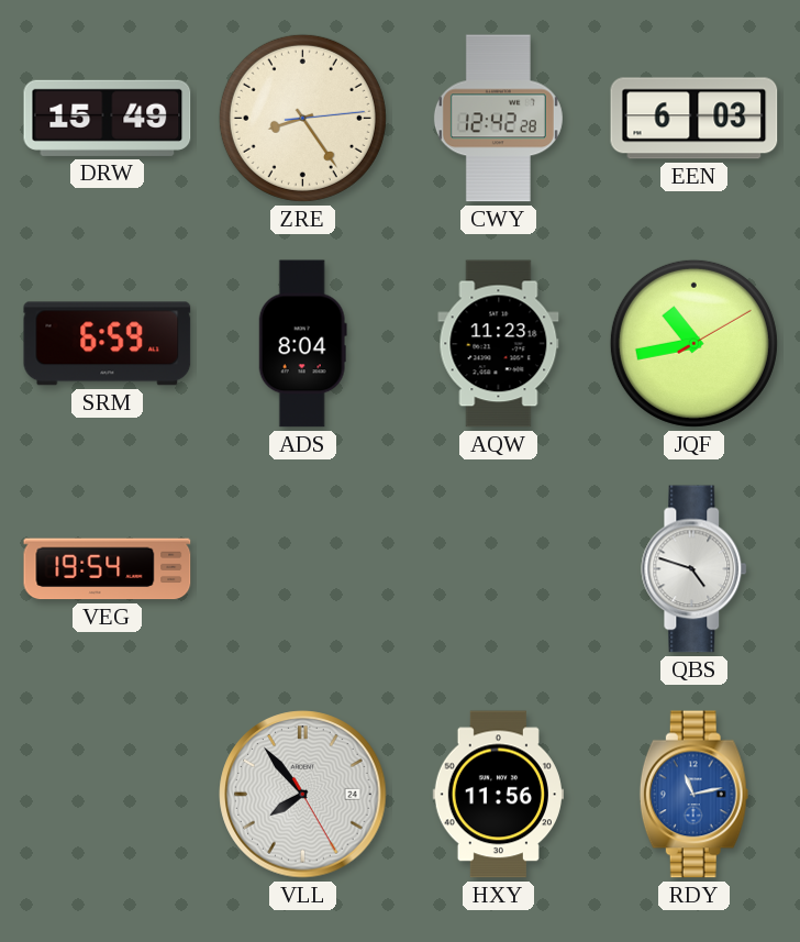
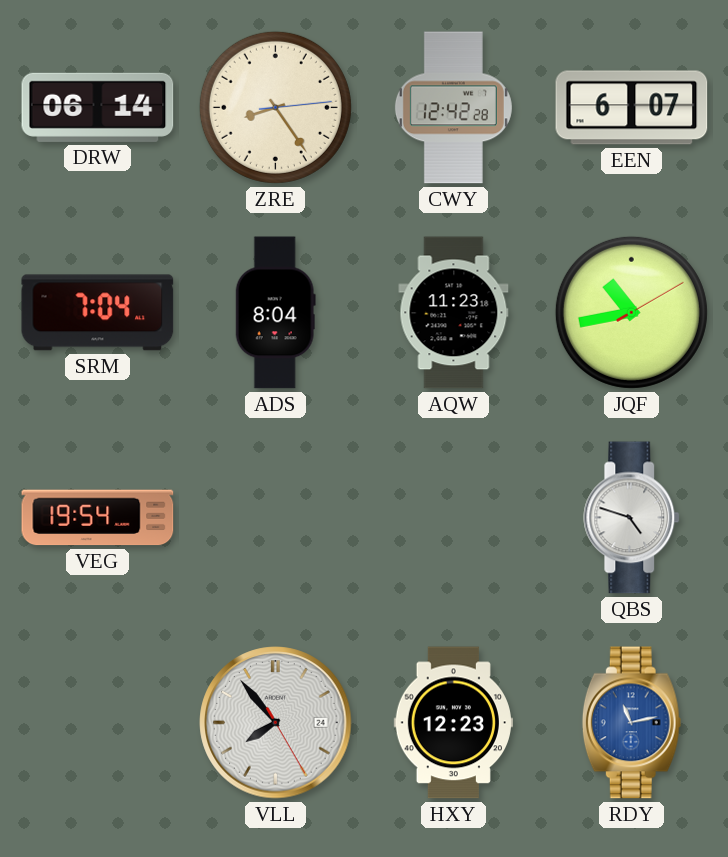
DRW: 15:49 -> 06:14 (98, 107)
EEN: 6:03 -> 6:07 (632, 108)
SRM: 6:59 -> 7:04 (98, 313)
HXY: 11:56 -> 12:23 (453, 723)
